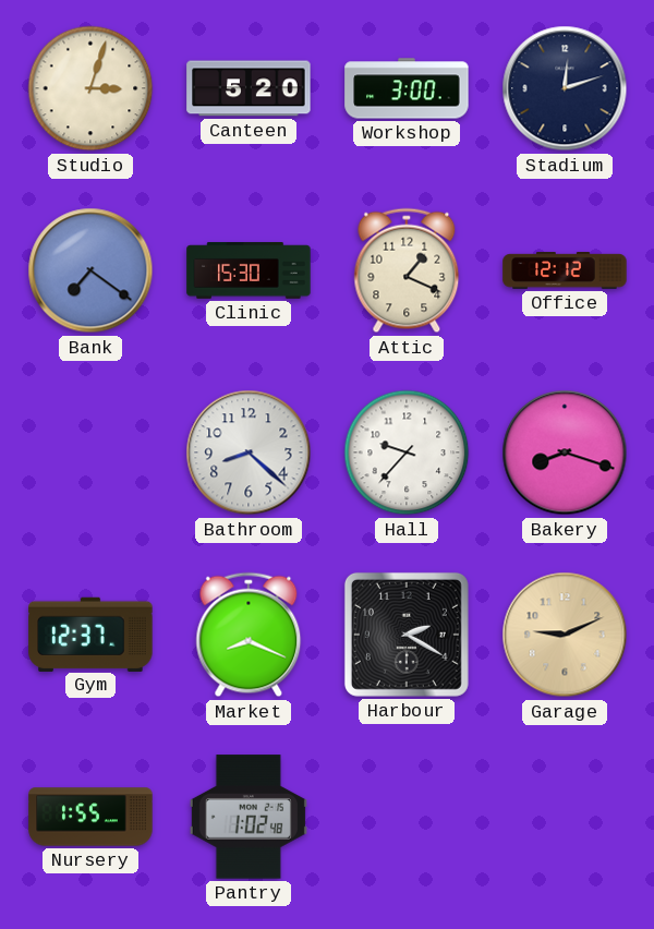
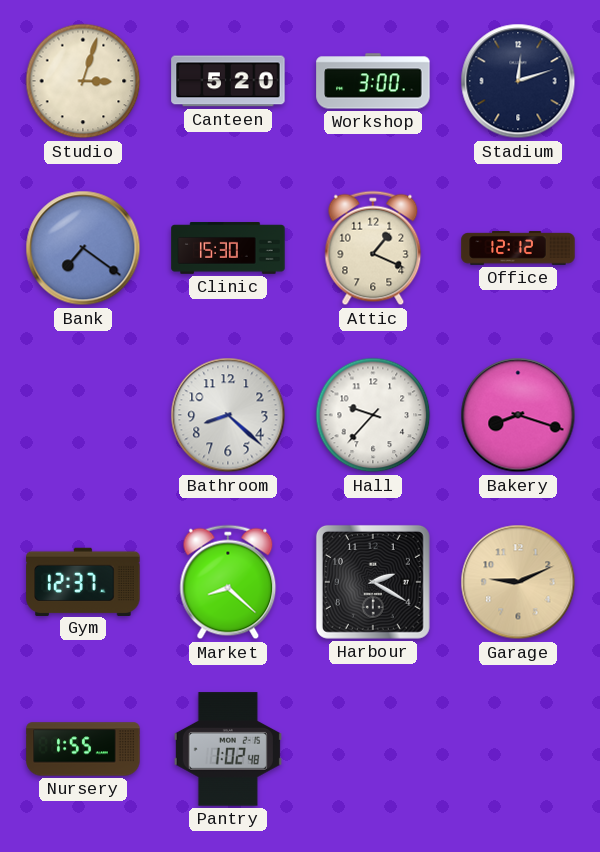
Market: 8:19 -> 8:22 (228, 582)
